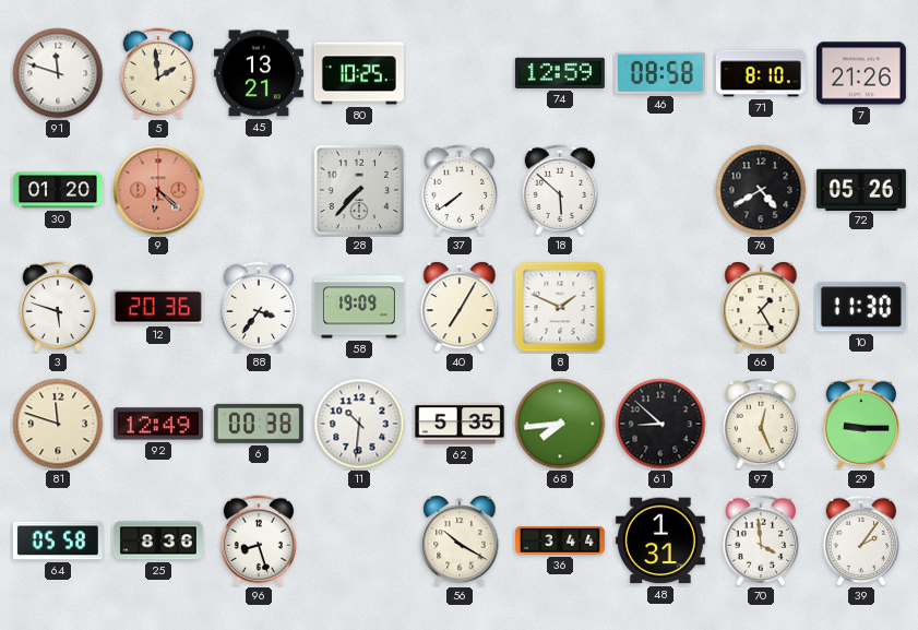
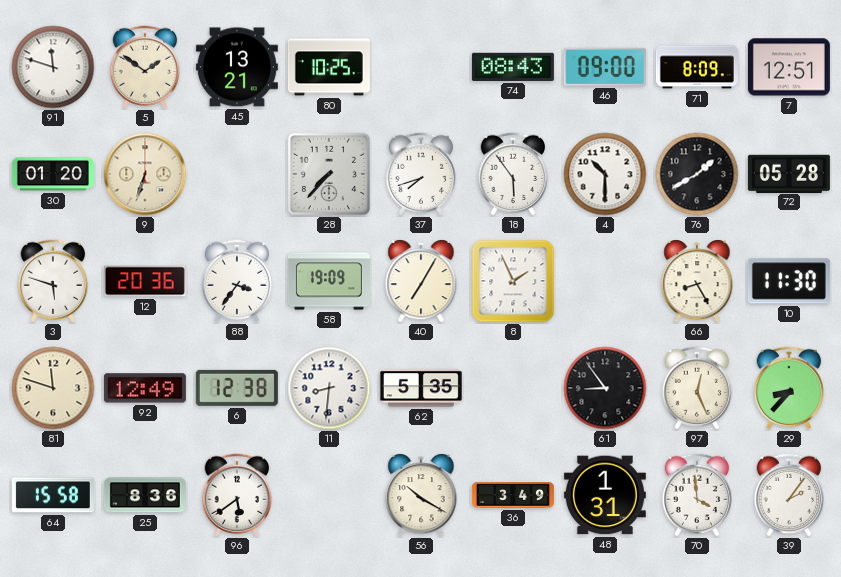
5: 1:59 -> 1:51 (145, 67)
74: 12:59 -> 08:43 (513, 67)
46: 08:58 -> 09:00 (605, 67)
71: 8:10 -> 8:09 (697, 67)
7: 21:26 -> 12:51 (789, 67)
9: 6:22 -> 6:33 (145, 174)
9 dial: salmon -> cream (145, 174)
37: 7:39 -> 7:42 (421, 174)
18: 5:52 -> 5:54 (513, 174)
4: none -> 10:30 (605, 174)
76: 4:40 -> 1:40 (697, 174)
72: 05:26 -> 05:28 (789, 173)
8: 1:49 -> 1:56 (513, 281)
66: 1:25 -> 8:25 (697, 281)
6: 00:38 -> 12:38 (237, 388)
11: 10:31 -> 8:31 (329, 388)
68: 7:44 -> none (560, 424)
61: 8:52 -> 8:54 (605, 388)
29: 9:15 -> 8:37 (789, 388)
64: 05:58 -> 15:58 (53, 495)
96: 8:27 -> 5:39 (237, 495)
36: 3:44 -> 3:49 (513, 495)
